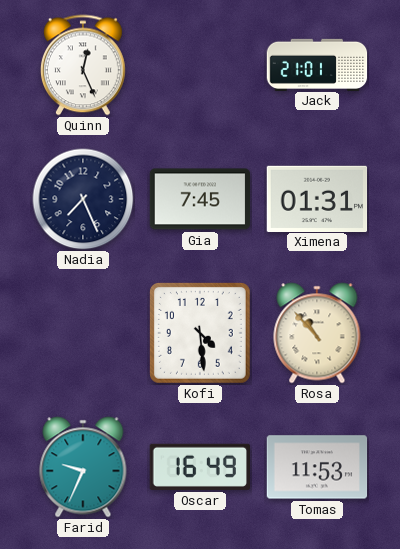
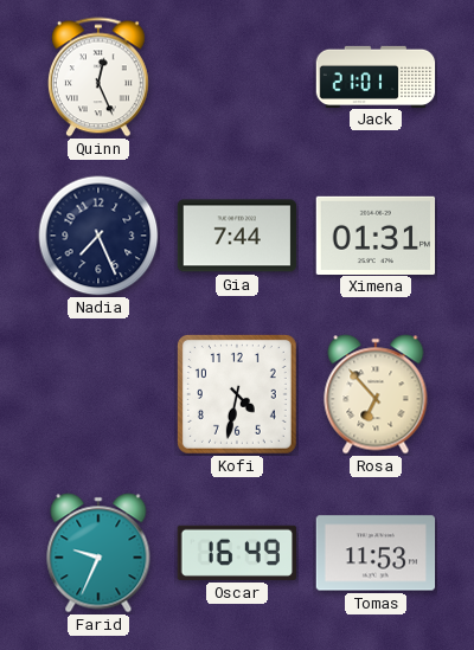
Gia: 7:45 -> 7:44 (237, 236)
Kofi: 4:29 -> 4:32 (238, 395)
Rosa: 10:53 -> 6:53 (376, 394)
